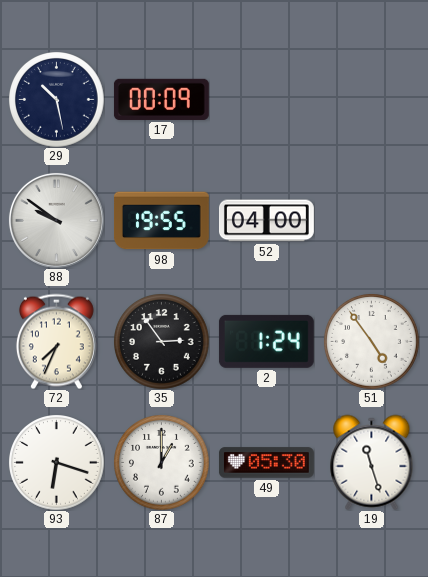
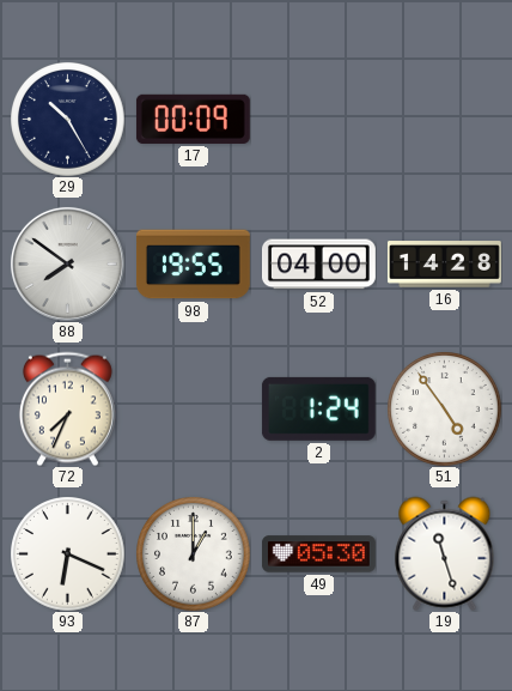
29: 10:28 -> 10:25 (68, 120)
88: 9:51 -> 7:51 (67, 263)
16: none -> 14:28 (444, 265)
35: 2:54 -> none (162, 342)
93: 6:18 -> 6:19 (68, 554)
